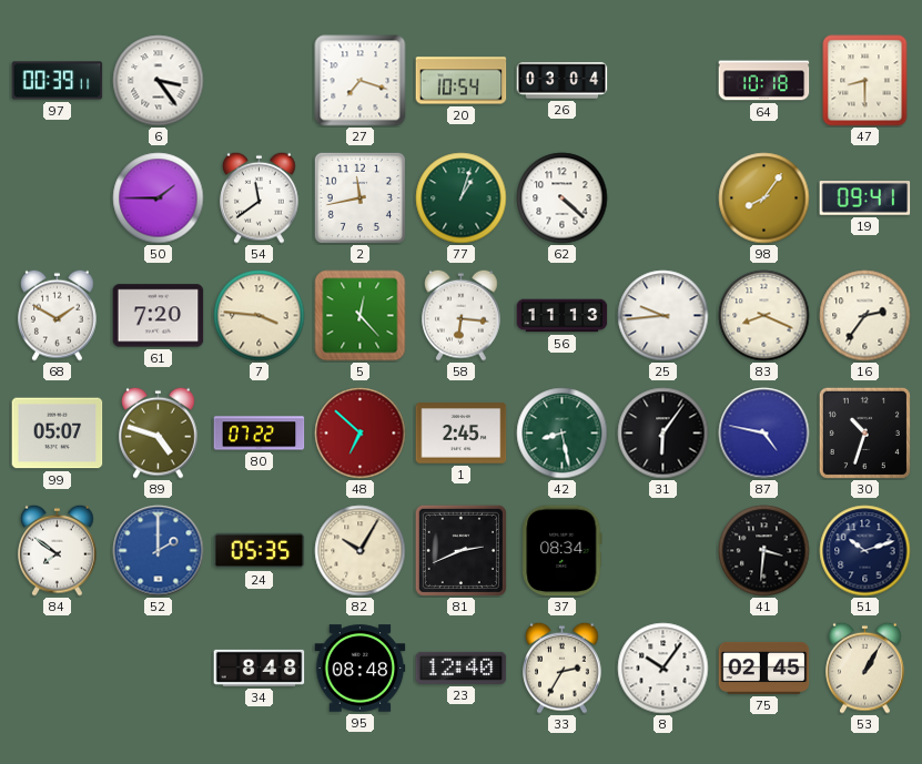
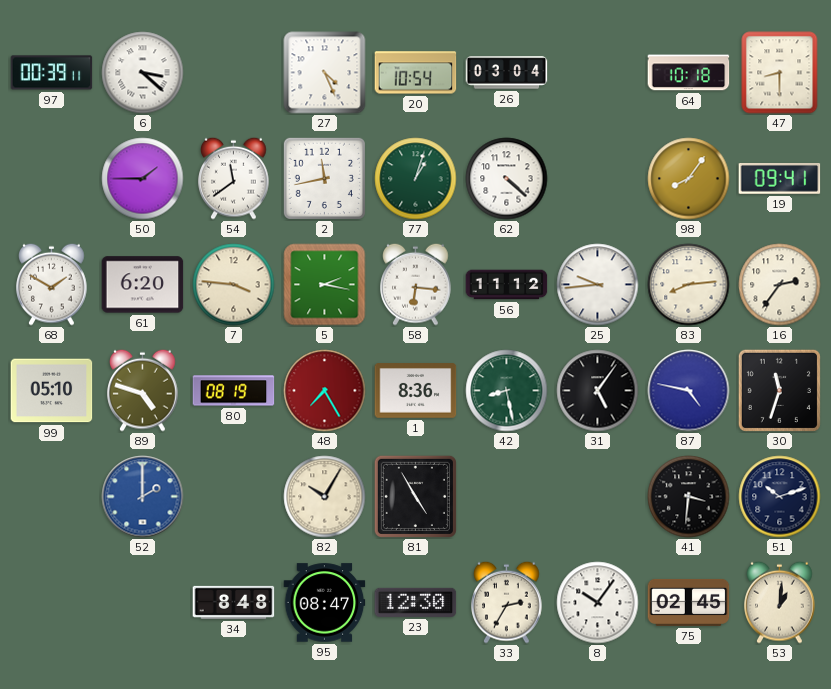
6: 3:24 -> 3:22 (143, 73)
27: 7:18 -> 4:26 (325, 73)
61: 7:20 -> 6:20 (143, 285)
5: 12:23 -> 2:17 (325, 285)
56: 11:13 -> 11:12 (507, 285)
83: 8:19 -> 8:14 (689, 285)
99: 05:07 -> 05:10 (52, 391)
80: 07:22 -> 08:19 (234, 391)
48: 6:52 -> 7:25 (325, 391)
1: 2:45 -> 8:36 (416, 391)
31: 6:06 -> 5:06 (598, 391)
30: 10:33 -> 11:33 (779, 390)
84: 7:51 -> none (58, 550)
24: 05:35 -> none (260, 551)
81: 2:41 -> 4:55 (415, 496)
37: 08:34 -> none (563, 551)
95: 08:48 -> 08:47 (325, 603)
23: 12:40 -> 12:30 (416, 602)
53: 1:05 -> 1:01 (780, 602)
